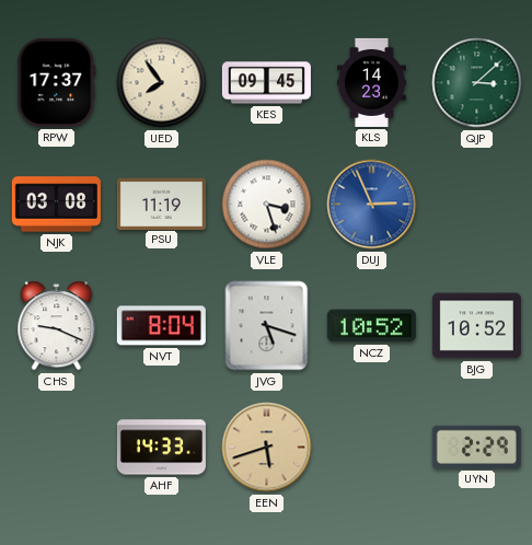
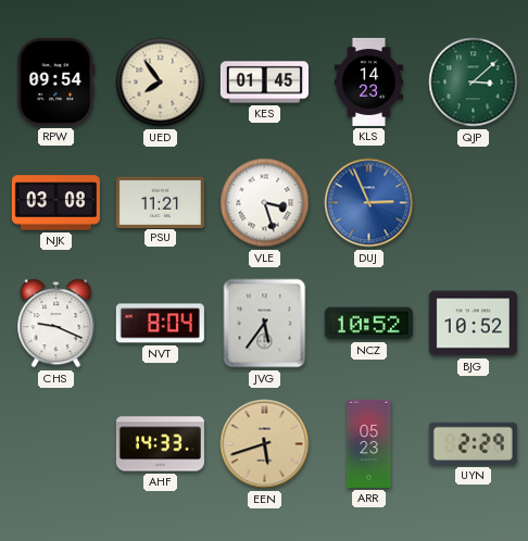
RPW: 17:37 -> 09:54 (56, 81)
KES: 09:45 -> 01:45 (264, 83)
PSU: 11:19 -> 11:21 (160, 202)
JVG: 5:18 -> 5:36 (265, 324)
ARR: none -> 05:23 (369, 443)
